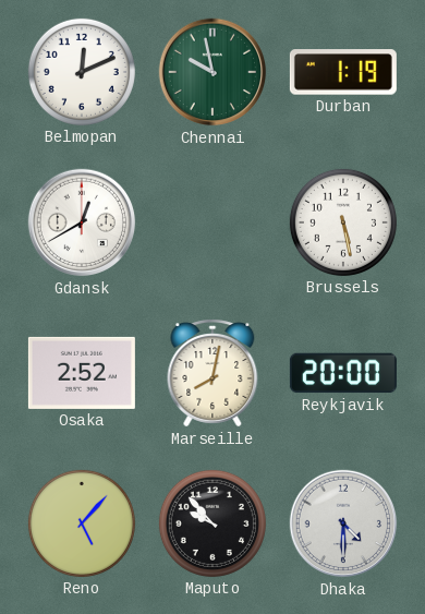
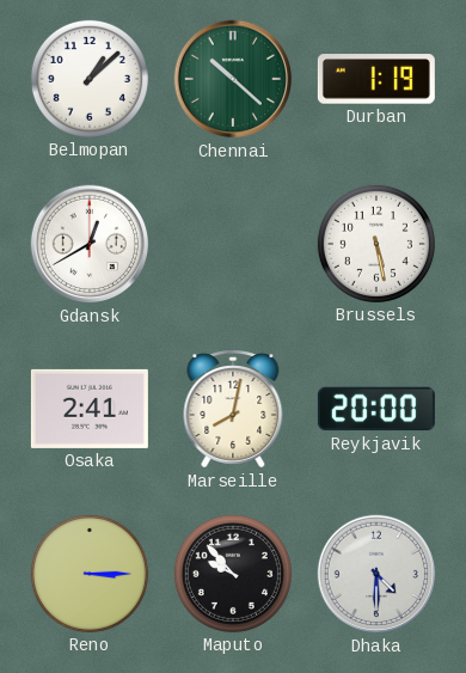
Belmopan: 12:11 -> 1:08 (90, 79)
Chennai: 9:58 -> 10:22 (233, 79)
Osaka: 2:52 -> 2:41 (90, 409)
Reno: 5:07 -> 3:15 (90, 574)
